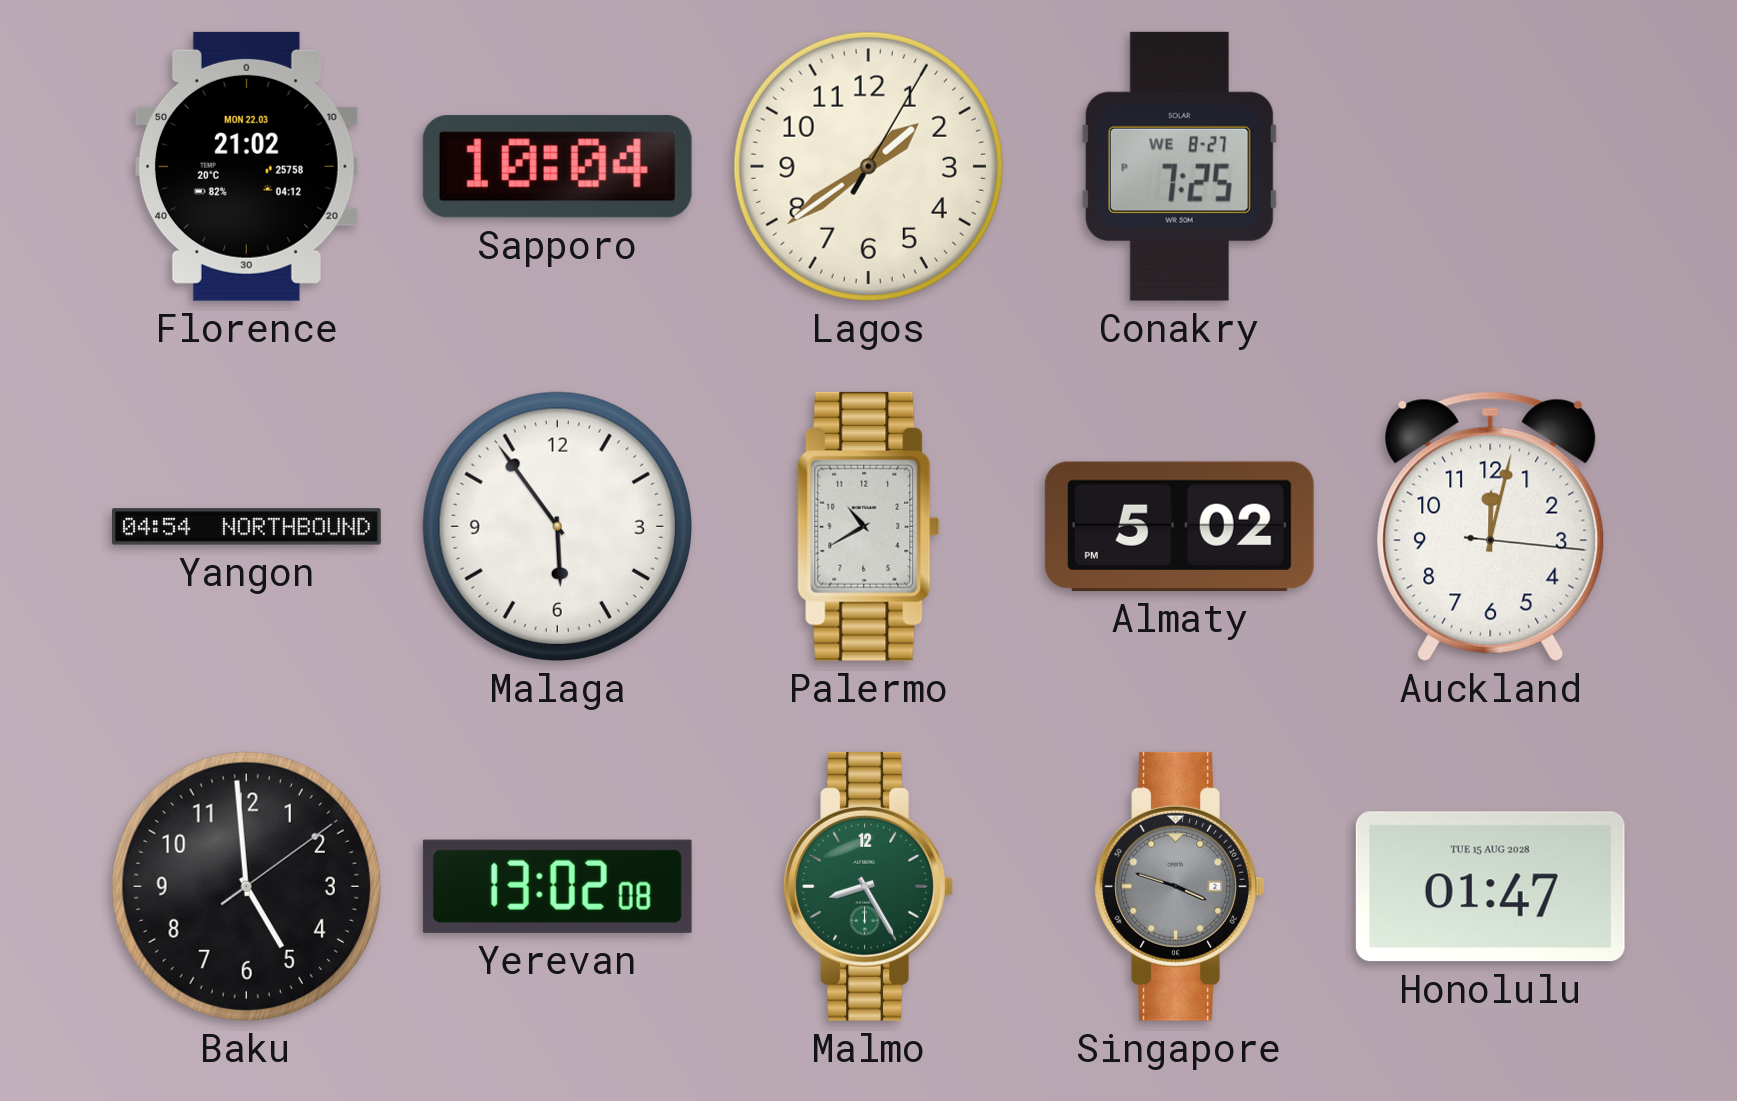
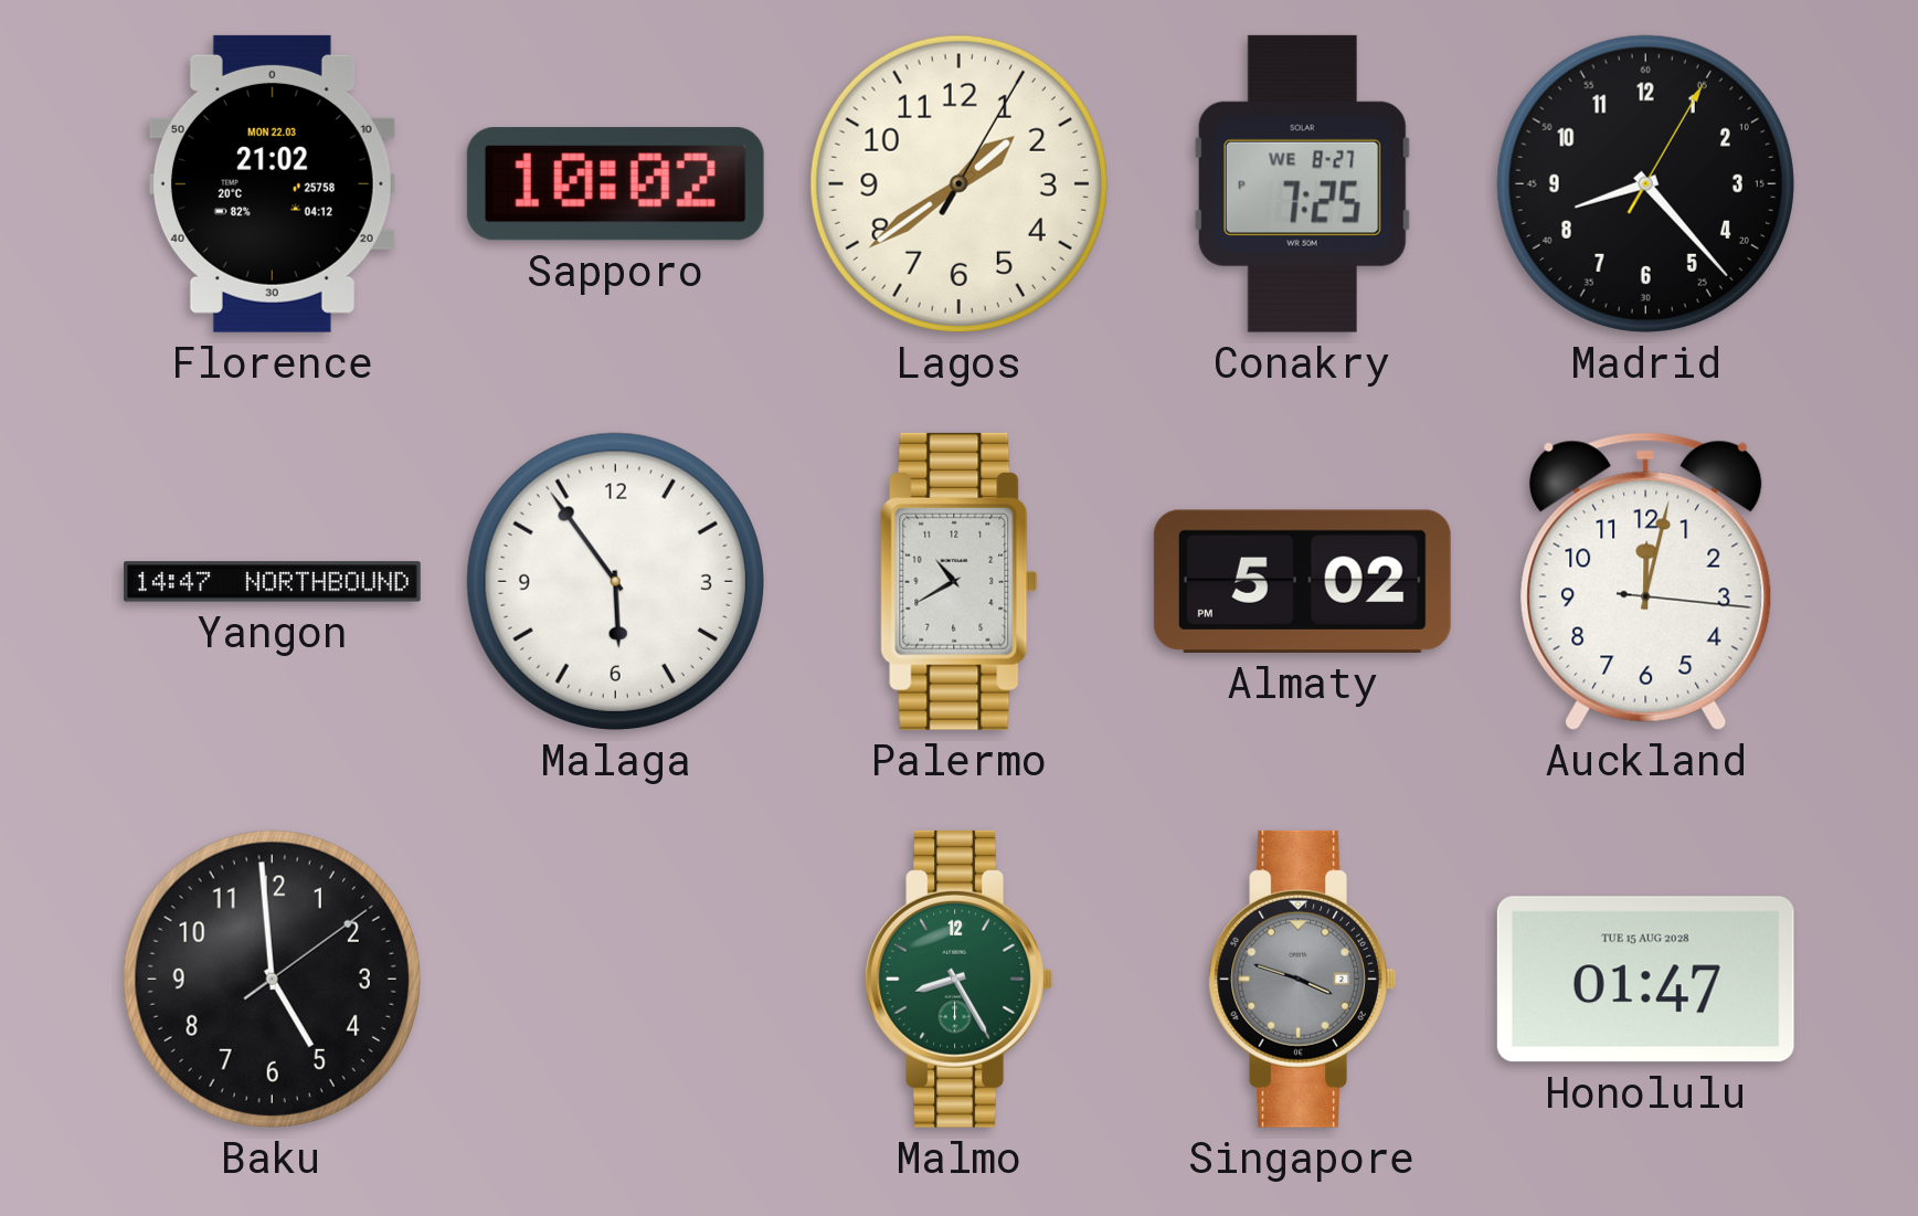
Sapporo: 10:04 -> 10:02 (615, 184)
Madrid: none -> 8:23 (1645, 183)
Yangon: 04:54 -> 14:47 (272, 582)
Yerevan: 13:02 -> none (557, 886)
